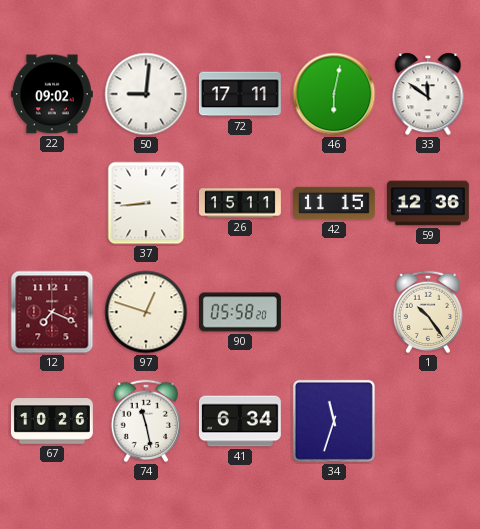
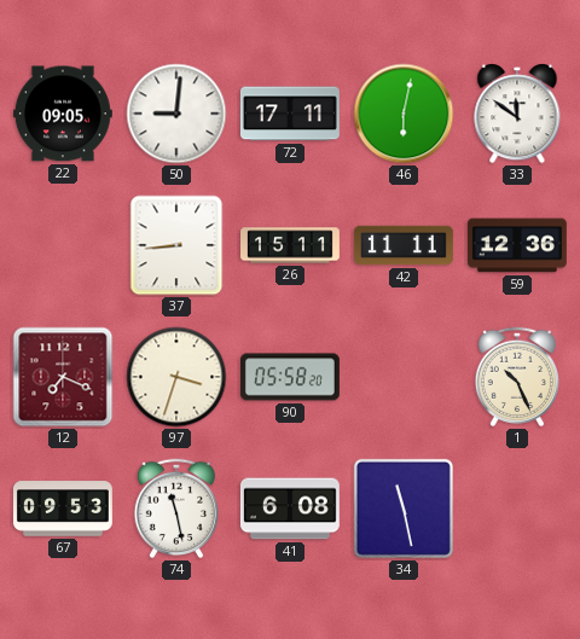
22: 09:02 -> 09:05 (63, 114)
42: 11:15 -> 11:11 (404, 245)
97: 12:48 -> 3:33 (176, 377)
1: 10:24 -> 10:26 (516, 377)
67: 10:26 -> 09:53 (63, 509)
41: 6:34 -> 6:08 (290, 509)
34: 11:33 -> 11:28 (404, 509)
